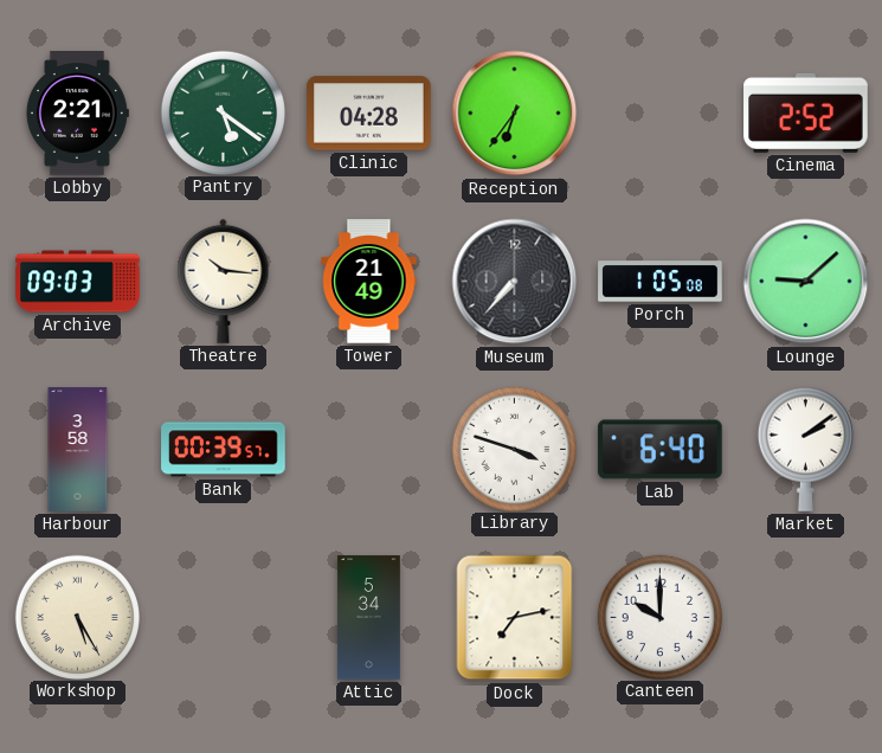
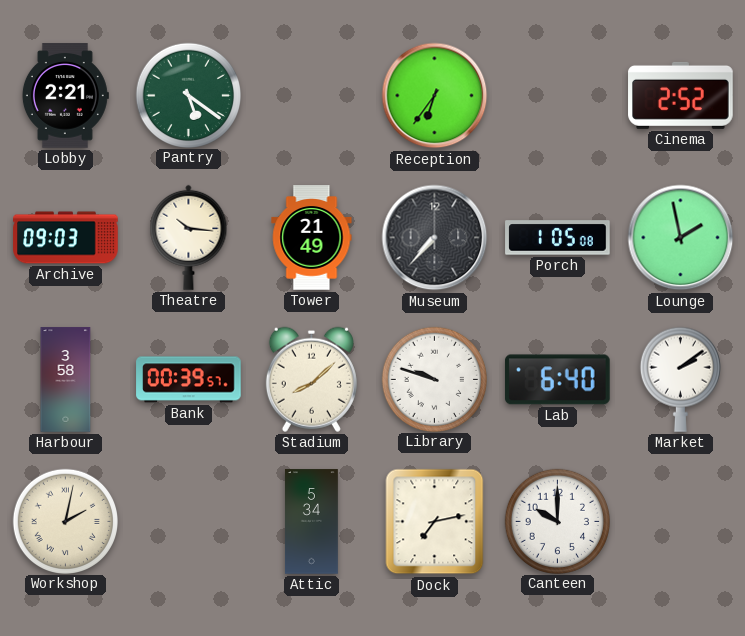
Clinic: 04:28 -> none (369, 114)
Lounge: 9:08 -> 1:58 (681, 238)
Stadium: none -> 8:08 (311, 379)
Library: 3:48 -> 9:48 (434, 379)
Workshop: 5:25 -> 2:02 (65, 521)
